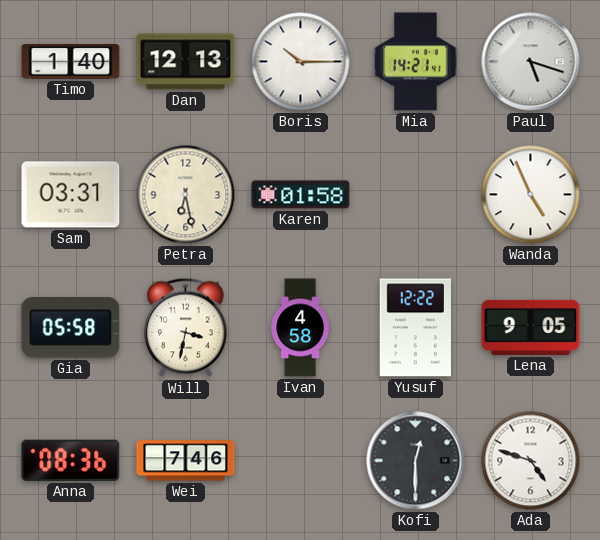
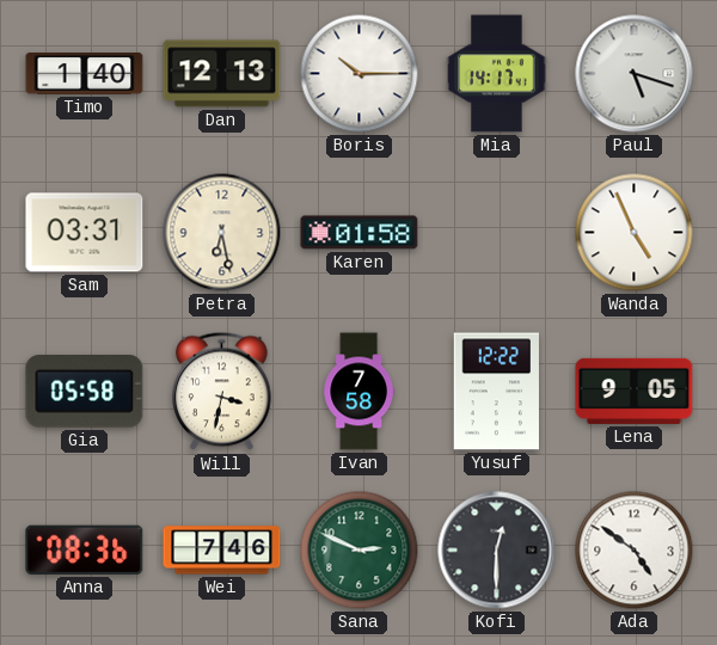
Mia: 14:21 -> 14:17 (497, 74)
Ivan: 4:58 -> 7:58 (358, 392)
Sana: none -> 2:49 (360, 551)
Ada: 4:48 -> 4:51 (635, 551)
